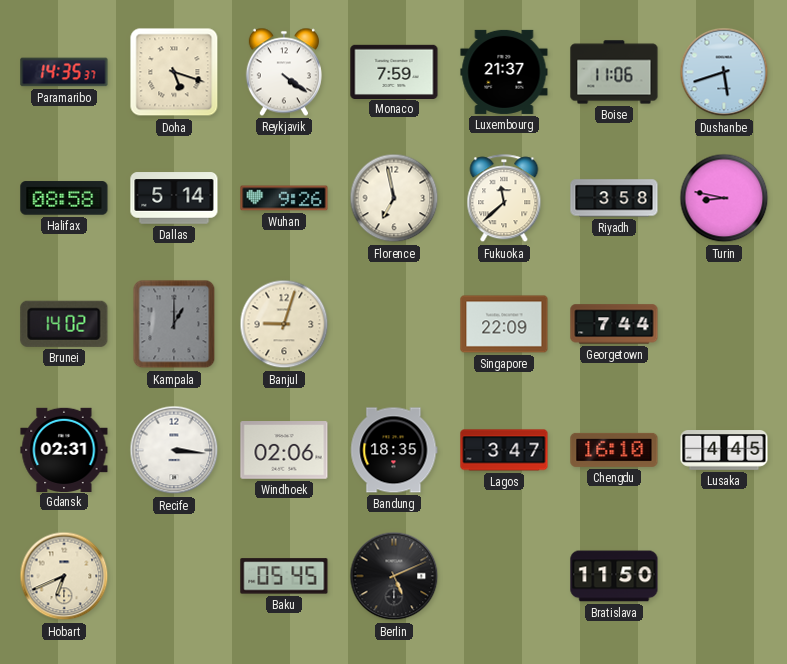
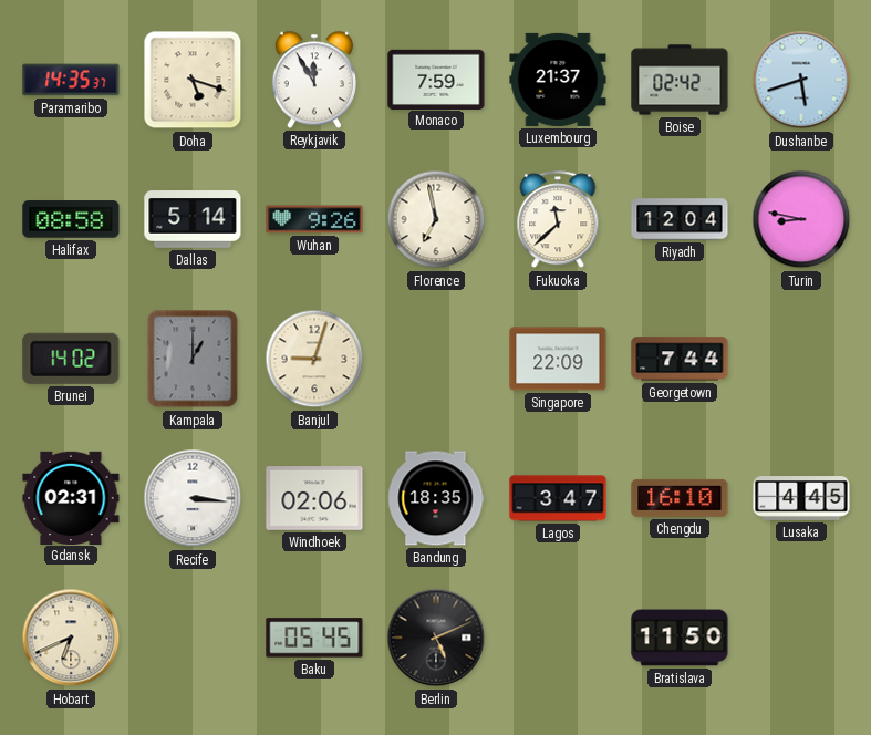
Reykjavik: 4:21 -> 11:55 (314, 80)
Boise: 11:06 -> 02:42 (680, 80)
Riyadh: 3:58 -> 12:04 (680, 219)
